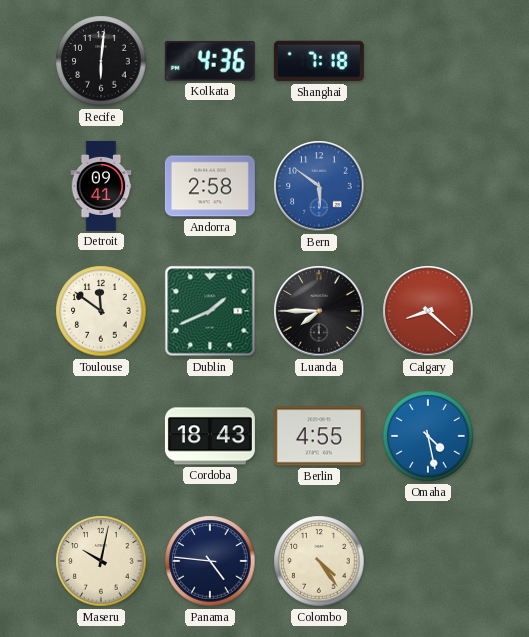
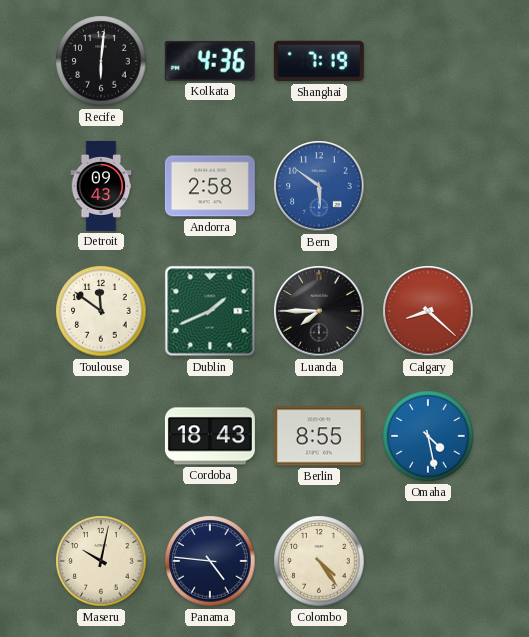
Shanghai: 7:18 -> 7:19 (319, 61)
Detroit: 09:41 -> 09:43 (101, 186)
Berlin: 4:55 -> 8:55 (319, 436)
